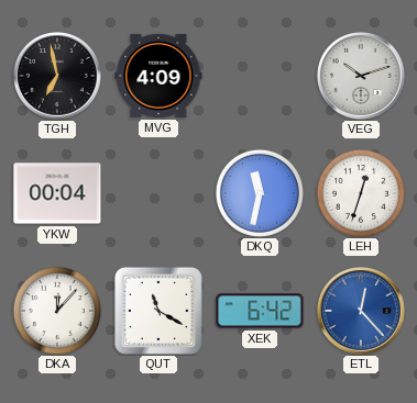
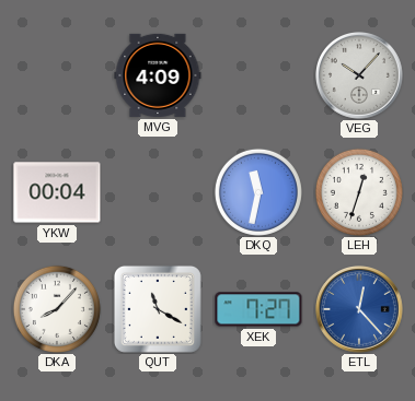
TGH: 6:58 -> none (58, 77)
VEG: 10:12 -> 10:07 (360, 76)
DKA: 12:07 -> 8:07 (57, 309)
XEK: 6:42 -> 7:27 (258, 309)
